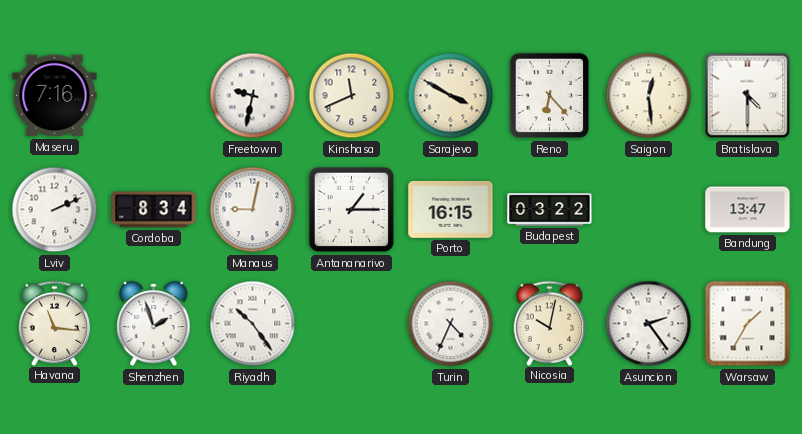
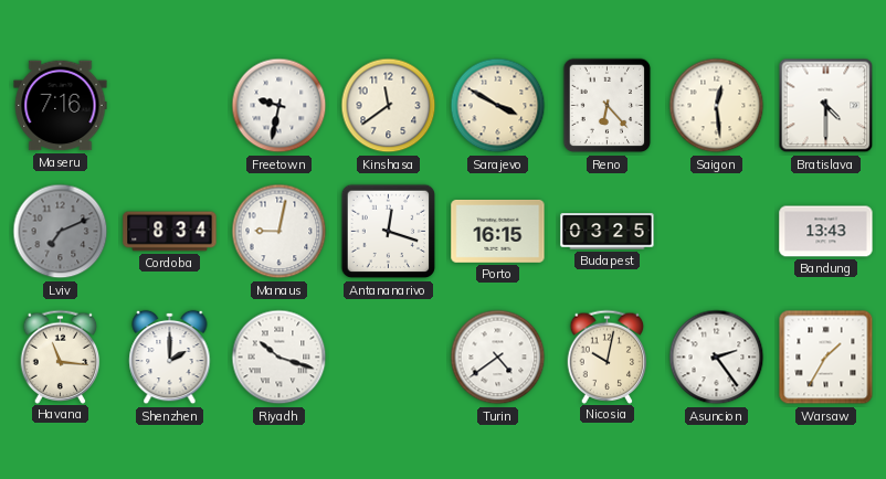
Kinshasa: 11:41 -> 11:39 (389, 106)
Lviv: 2:11 -> 7:11 (61, 232)
Lviv dial: white -> grey (61, 232)
Antananarivo: 1:15 -> 12:18 (389, 232)
Budapest: 03:22 -> 03:25 (608, 232)
Bandung: 13:47 -> 13:43 (826, 232)
Shenzhen: 1:57 -> 2:00 (170, 358)
Riyadh: 10:24 -> 10:18 (279, 358)
Turin: 4:34 -> 4:39 (498, 358)
